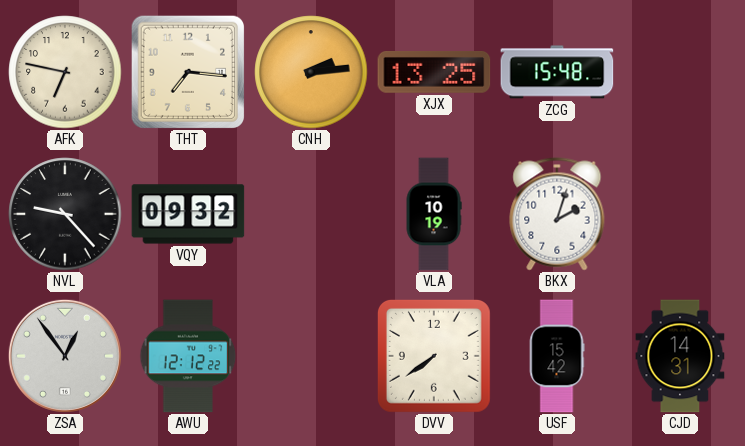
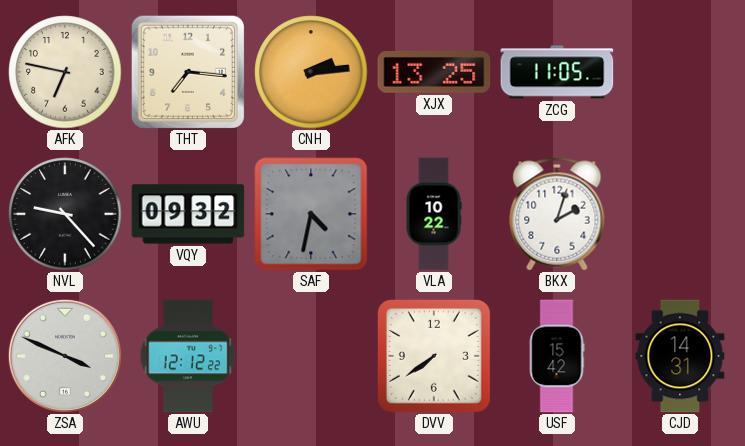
ZCG: 15:48 -> 11:05 (557, 72)
SAF: none -> 4:32 (311, 214)
VLA: 10:19 -> 10:22 (434, 214)
ZSA: 12:54 -> 3:49 (65, 356)
